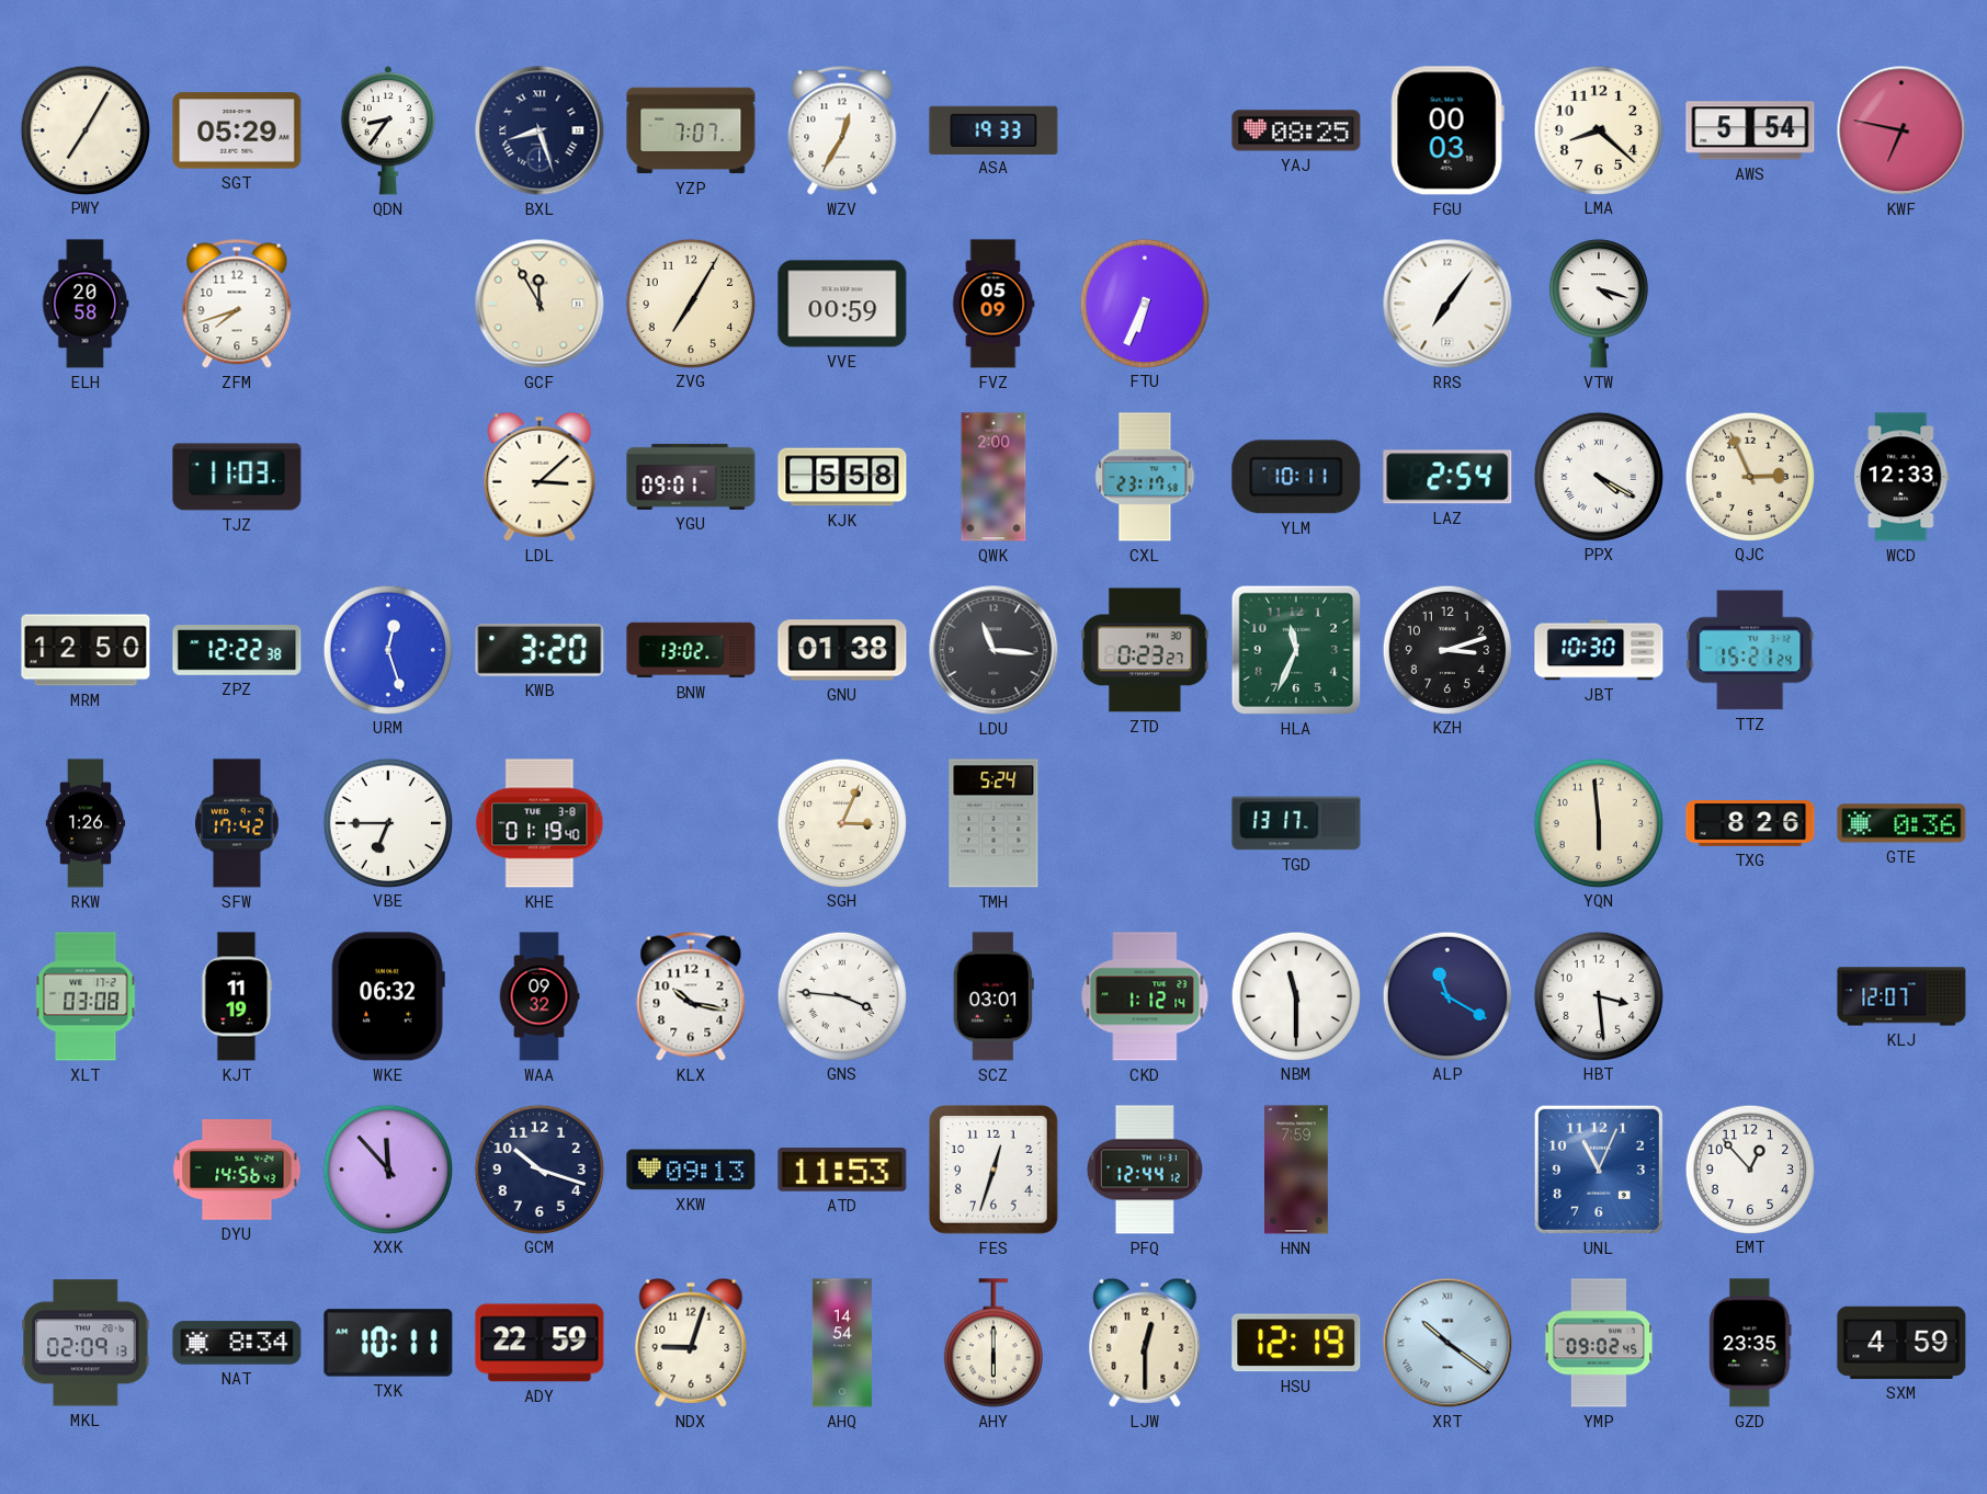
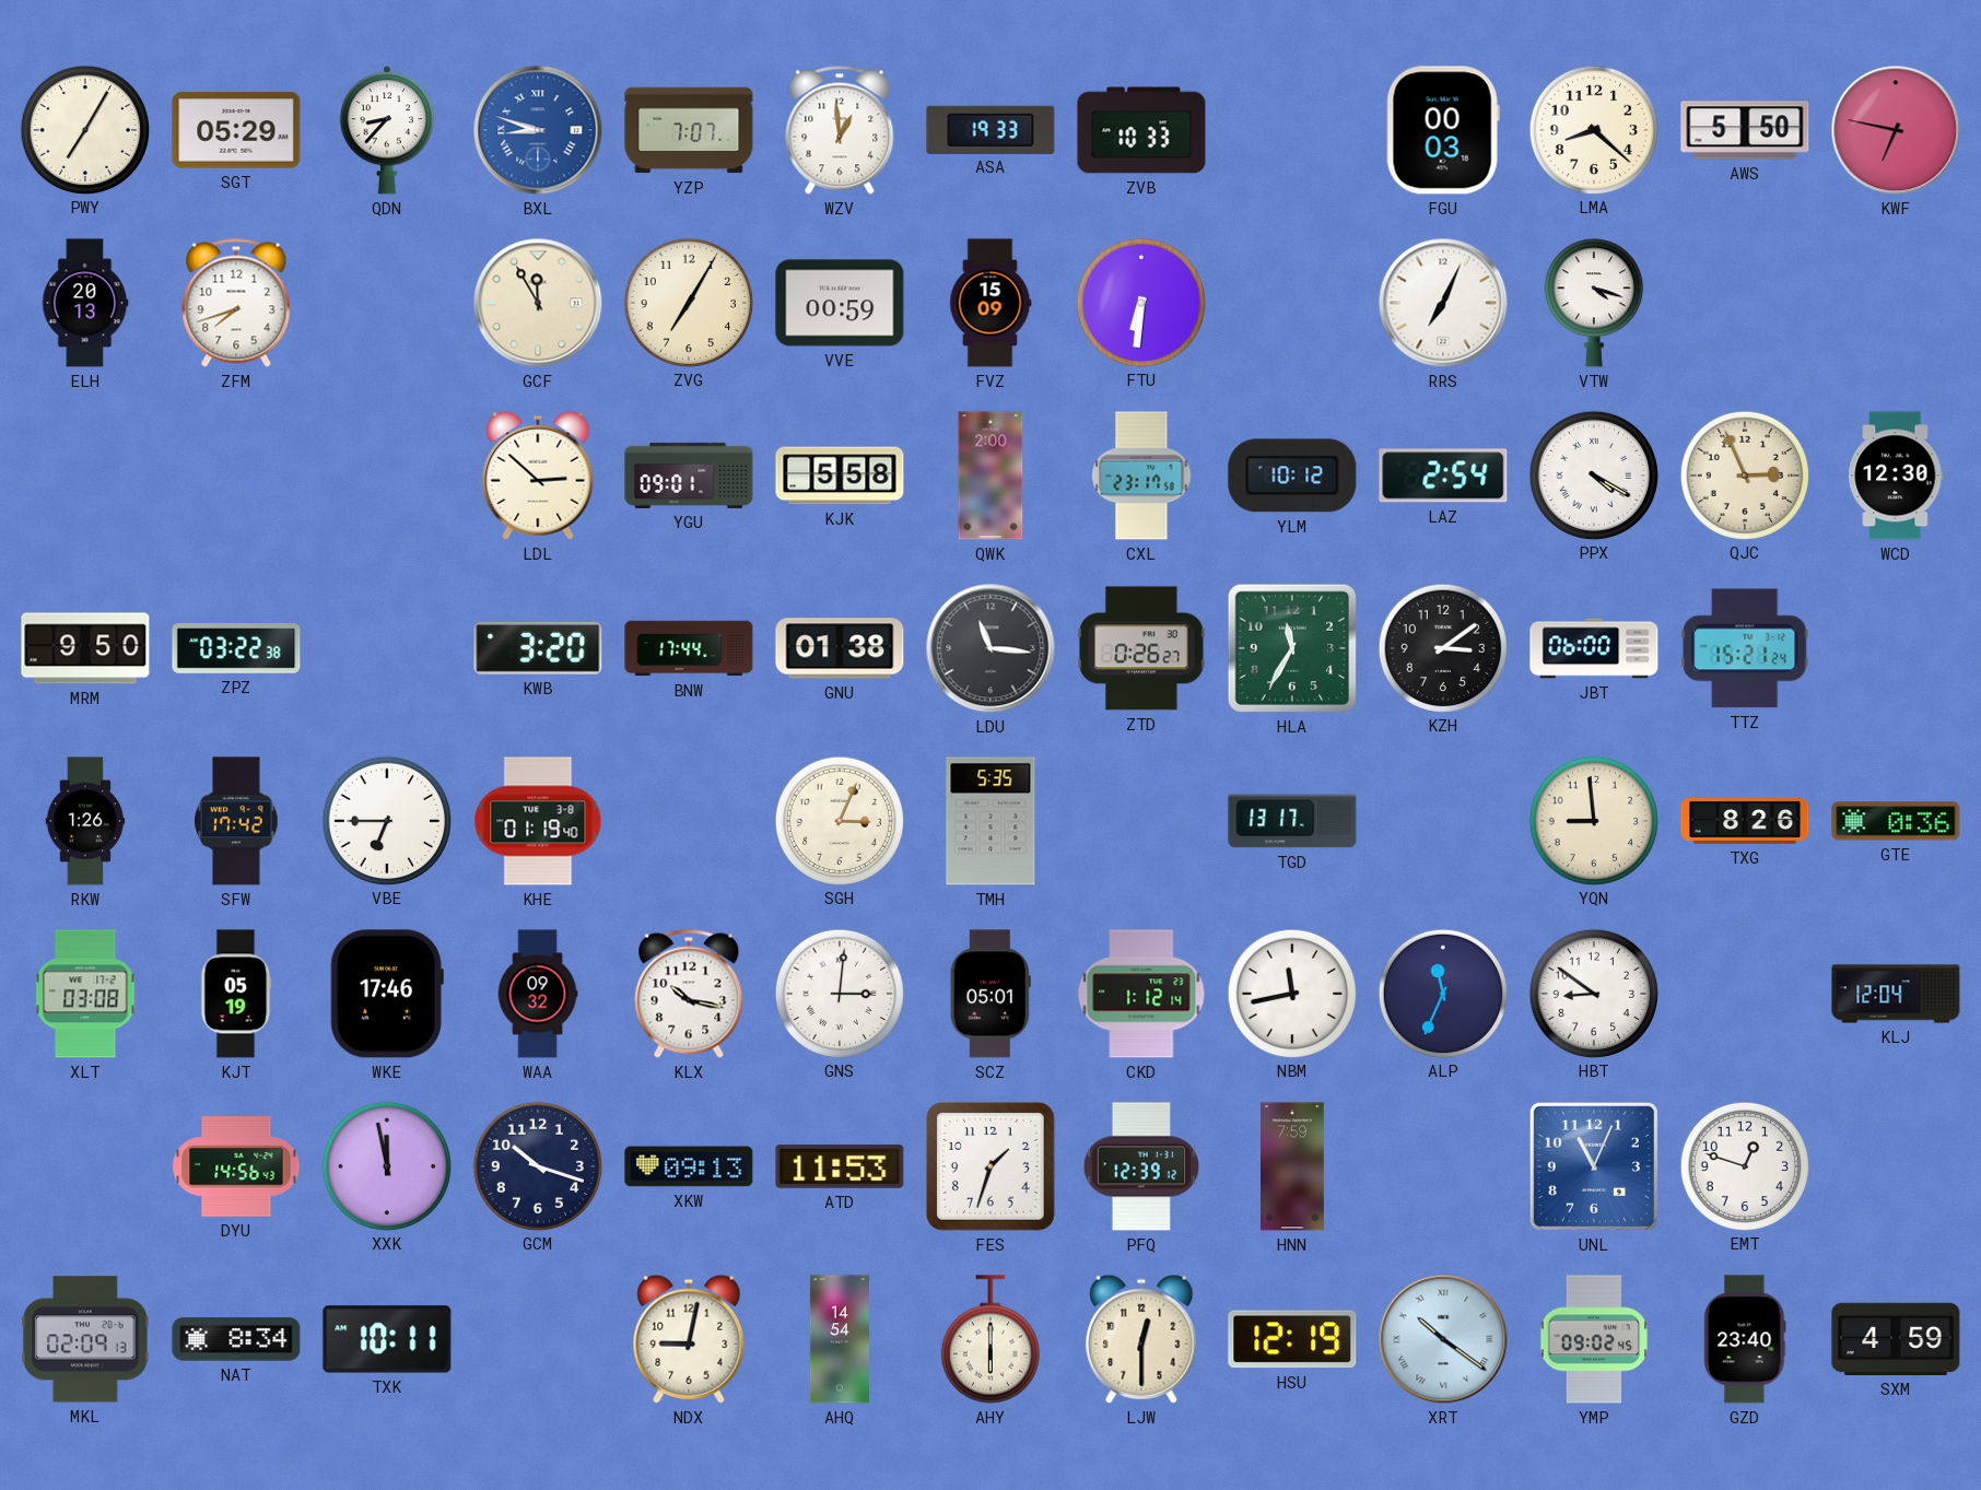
QDN: 8:36 -> 8:37 (387, 131)
BXL: 8:27 -> 8:48 (538, 130)
BXL dial: navy -> blue (538, 130)
WZV: 12:35 -> 12:59 (840, 130)
ZVB: none -> 10:33 (1141, 130)
YAJ: 08:25 -> none (1296, 130)
AWS: 5:54 -> 5:50 (1745, 130)
ELH: 20:58 -> 20:13 (85, 303)
FVZ: 05:09 -> 15:09 (991, 303)
FTU: 6:34 -> 6:31 (1140, 302)
RRS: 7:06 -> 7:04 (1443, 303)
TJZ: 11:03 -> none (237, 477)
LDL: 3:08 -> 2:52 (538, 476)
YLM: 10:11 -> 10:12 (1292, 476)
WCD: 12:33 -> 12:30 (1896, 476)
MRM: 12:50 -> 9:50 (85, 648)
ZPZ: 12:22 -> 03:22 (236, 649)
URM: 12:27 -> none (387, 649)
BNW: 13:02 -> 17:44 (689, 648)
ZTD: 0:23 -> 0:26 (1141, 648)
HLA: 11:34 -> 11:35 (1292, 648)
KZH: 3:12 -> 3:09 (1442, 647)
JBT: 10:30 -> 06:00 (1594, 648)
TMH: 5:24 -> 5:35 (991, 821)
YQN: 5:59 -> 8:59 (1593, 820)
KJT: 11:19 -> 05:19 (236, 994)
WKE: 06:32 -> 17:46 (387, 994)
GNS: 3:46 -> 3:01 (839, 993)
SCZ: 03:01 -> 05:01 (991, 994)
NBM: 11:30 -> 11:43 (1291, 993)
ALP: 11:20 -> 11:34 (1442, 993)
HBT: 3:29 -> 8:51 (1593, 993)
KLJ: 12:07 -> 12:04 (1896, 994)
XXK: 11:53 -> 11:58 (386, 1165)
FES: 12:33 -> 1:33 (992, 1168)
PFQ: 12:44 -> 12:39 (1141, 1166)
EMT: 12:53 -> 12:48 (1744, 1165)
ADY: 22:59 -> none (540, 1343)
NDX: 9:03 -> 9:02 (689, 1339)
GZD: 23:35 -> 23:40 (1745, 1339)
